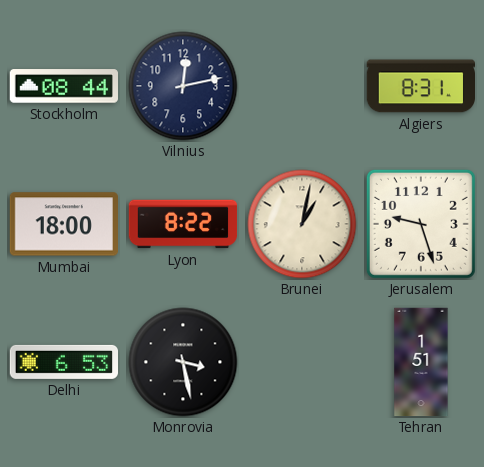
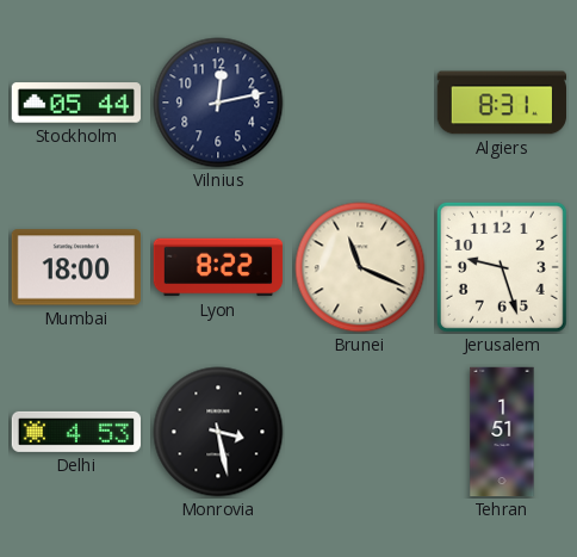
Stockholm: 08:44 -> 05:44 (75, 103)
Brunei: 1:02 -> 11:19 (360, 267)
Delhi: 6:53 -> 4:53 (75, 432)
